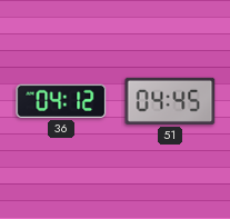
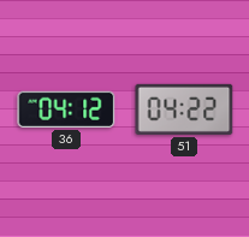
51: 04:45 -> 04:22 (184, 109)
